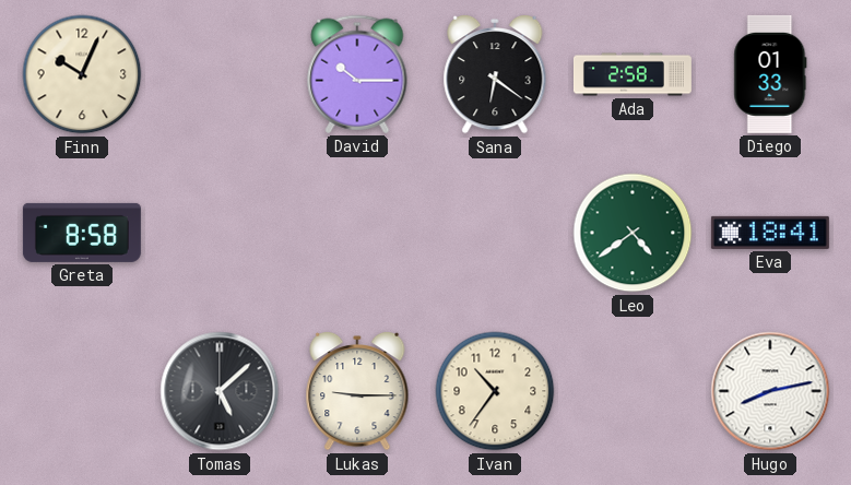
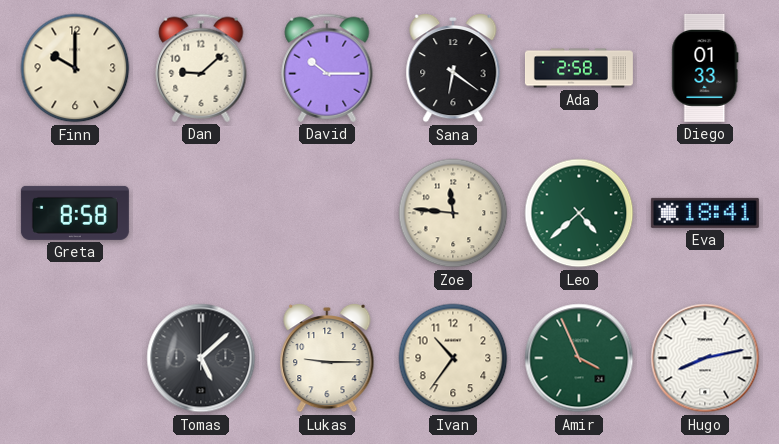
Finn: 10:04 -> 10:00 (75, 68)
Dan: none -> 9:08 (201, 68)
Zoe: none -> 11:46 (453, 213)
Leo: 4:39 -> 4:38 (579, 213)
Amir: none -> 3:56 (579, 358)
